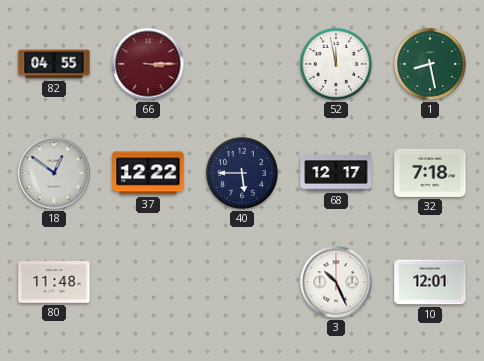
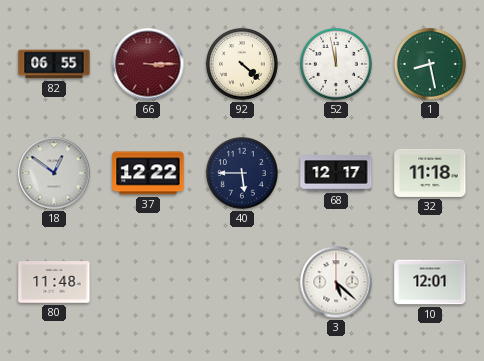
82: 04:55 -> 06:55 (54, 64)
92: none -> 4:22 (242, 64)
32: 7:18 -> 11:18 (430, 173)
3: 10:26 -> 5:22 (336, 282)
